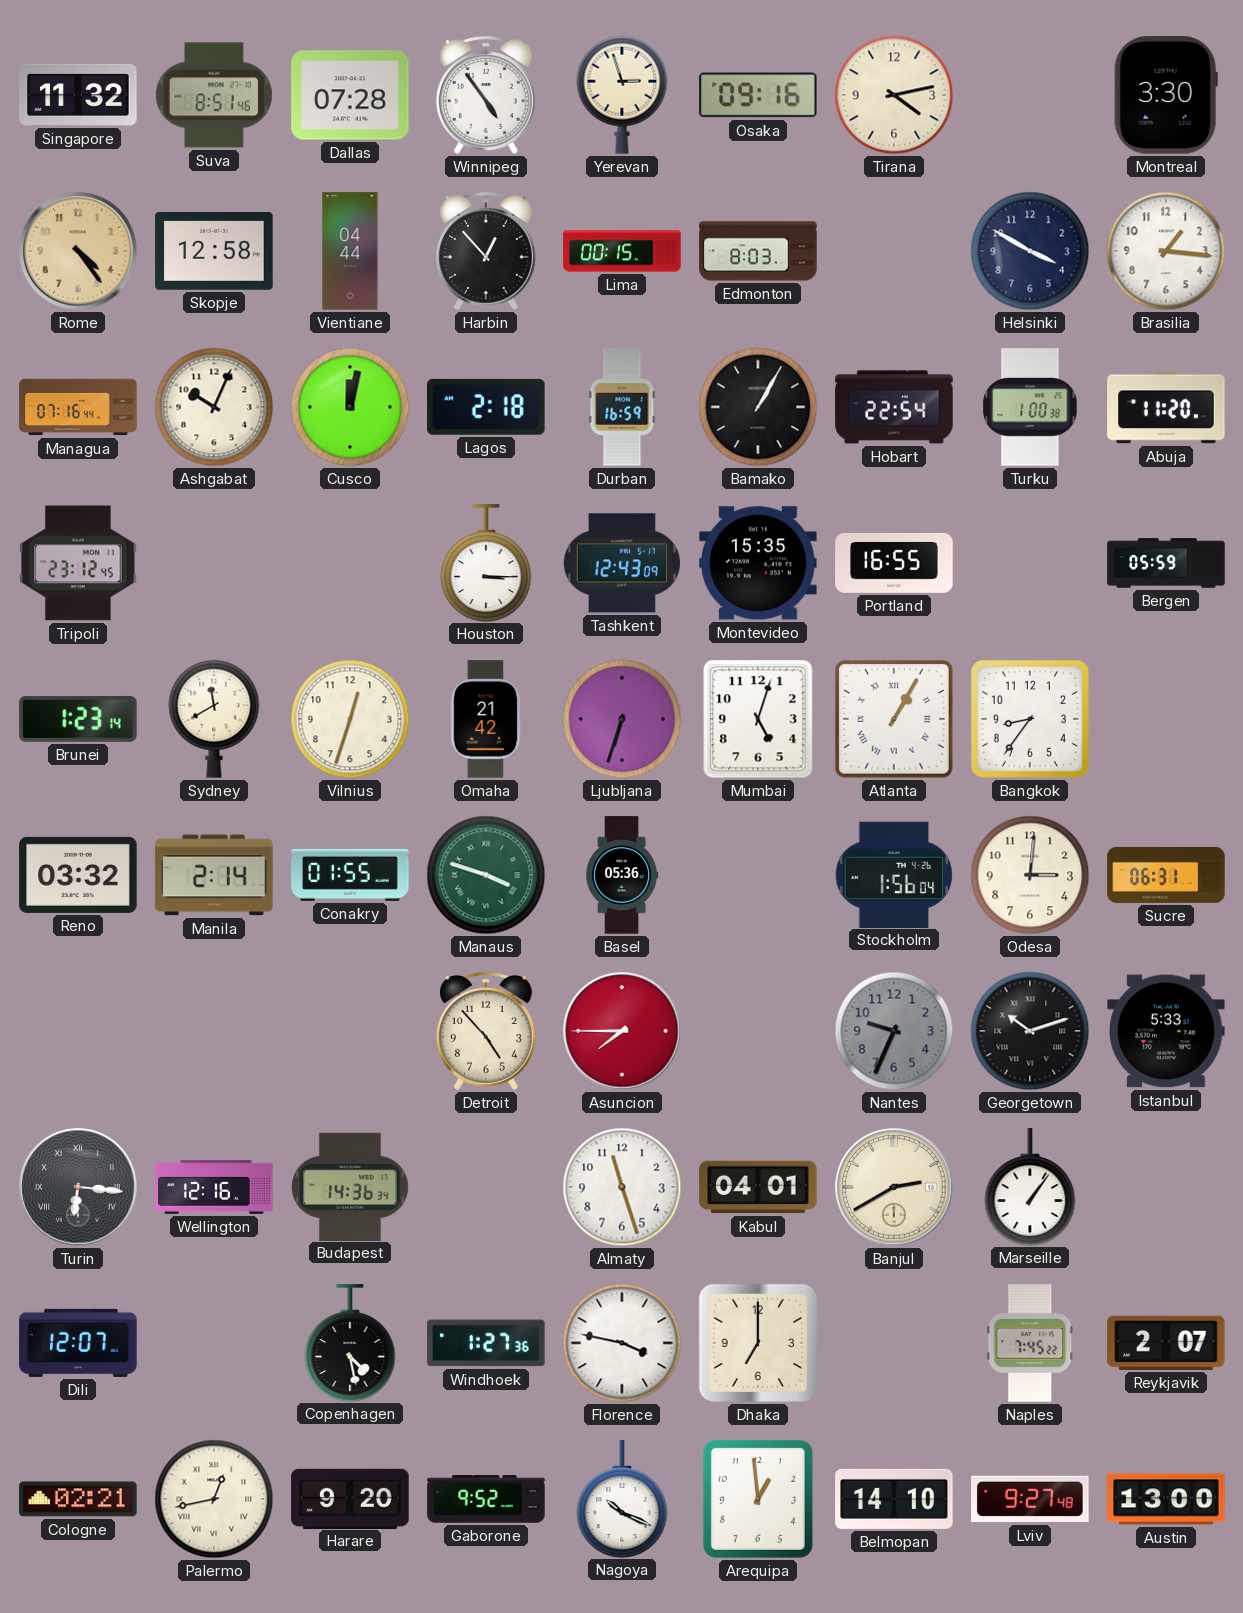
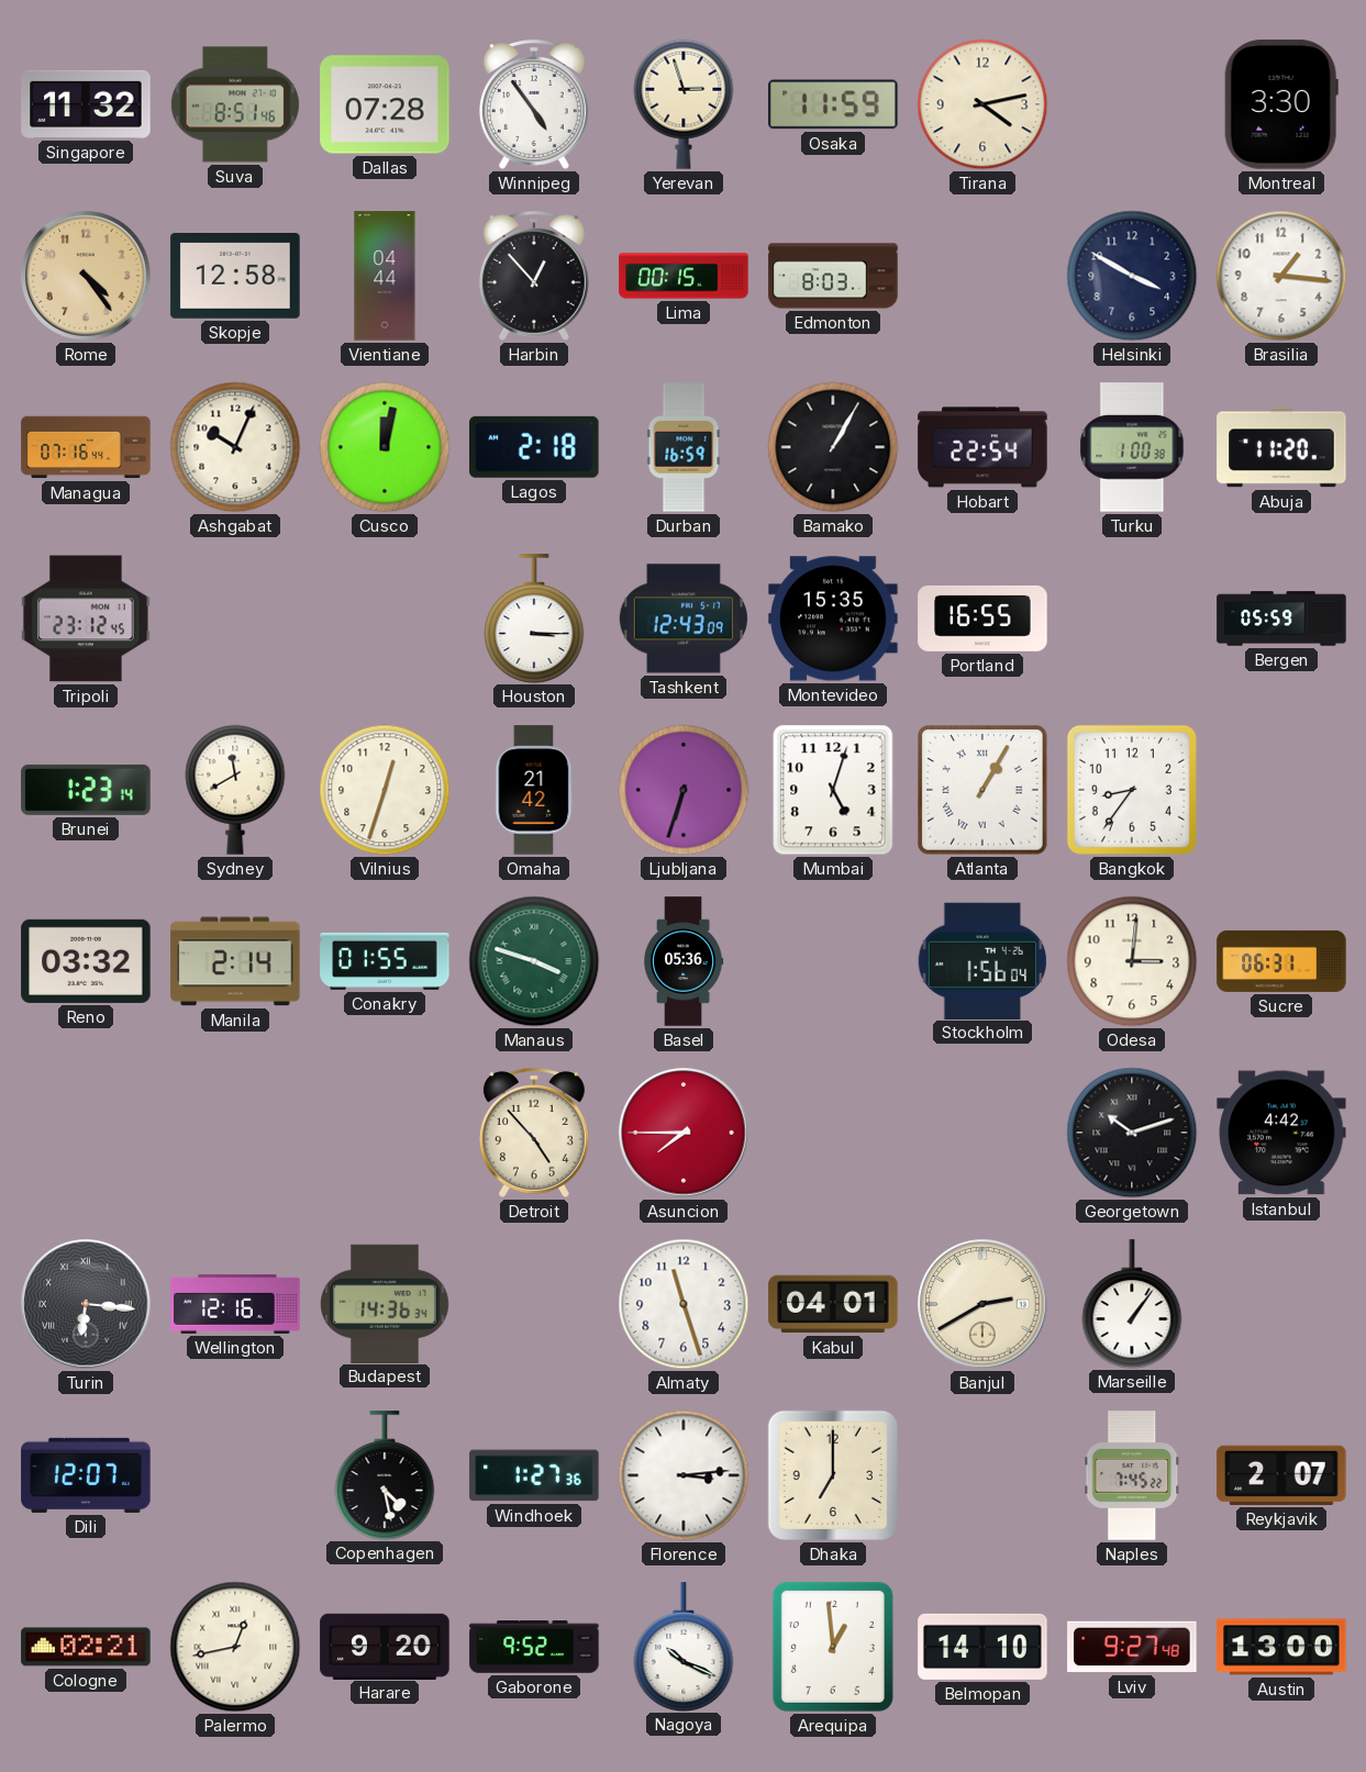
Osaka: 09:16 -> 11:59 (833, 104)
Nantes: 9:34 -> none (894, 1031)
Istanbul: 5:33 -> 4:42 (1281, 1133)
Florence: 3:47 -> 3:14 (684, 1475)
